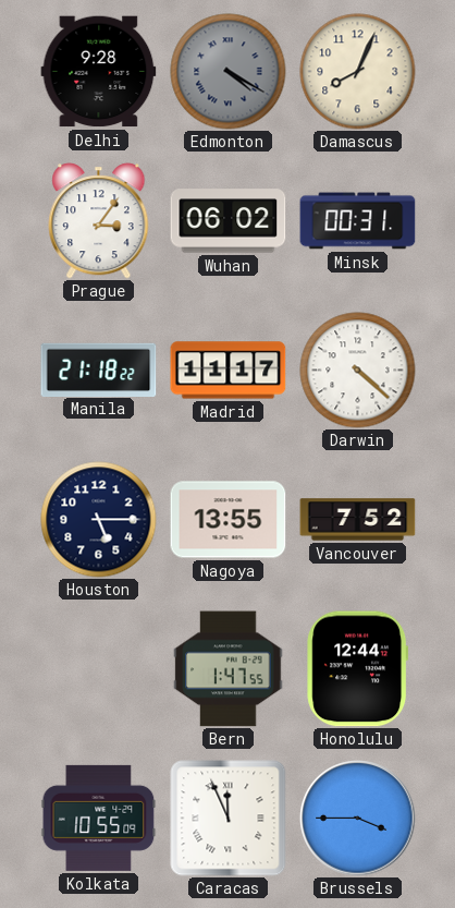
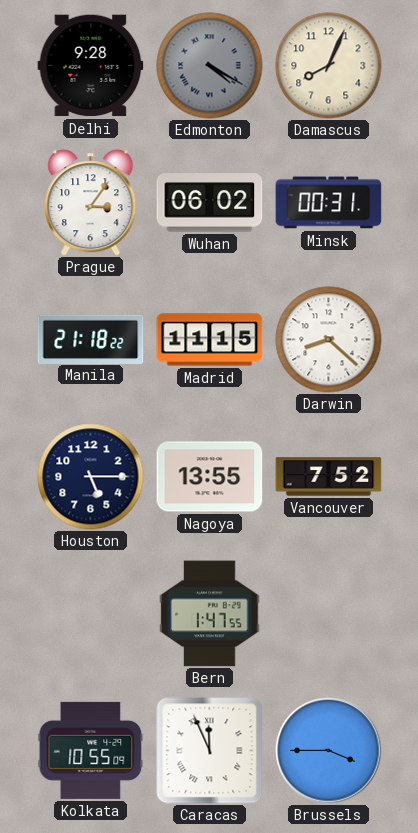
Madrid: 11:17 -> 11:15 (210, 340)
Darwin: 4:22 -> 8:22 (329, 340)
Honolulu: 12:44 -> none (358, 669)
